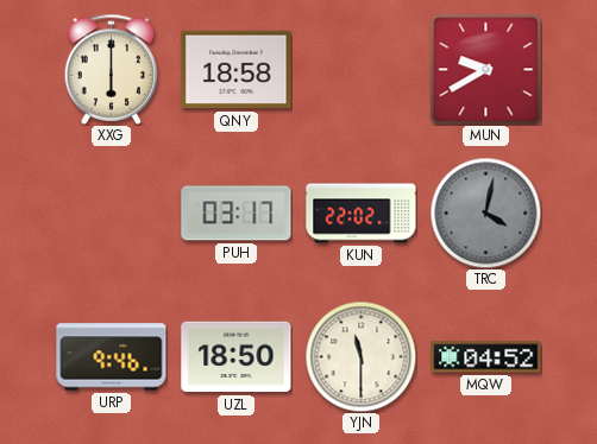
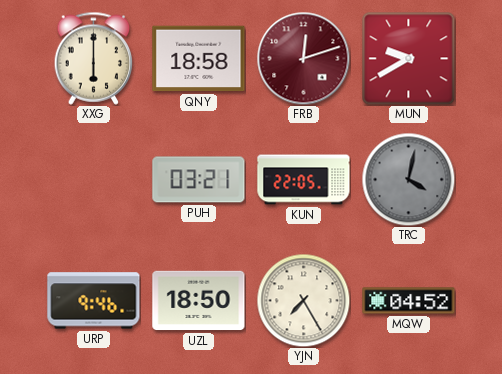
FRB: none -> 12:12 (303, 58)
PUH: 03:17 -> 03:21 (199, 180)
KUN: 22:02 -> 22:05 (304, 180)
YJN: 11:30 -> 7:25 (303, 300)
